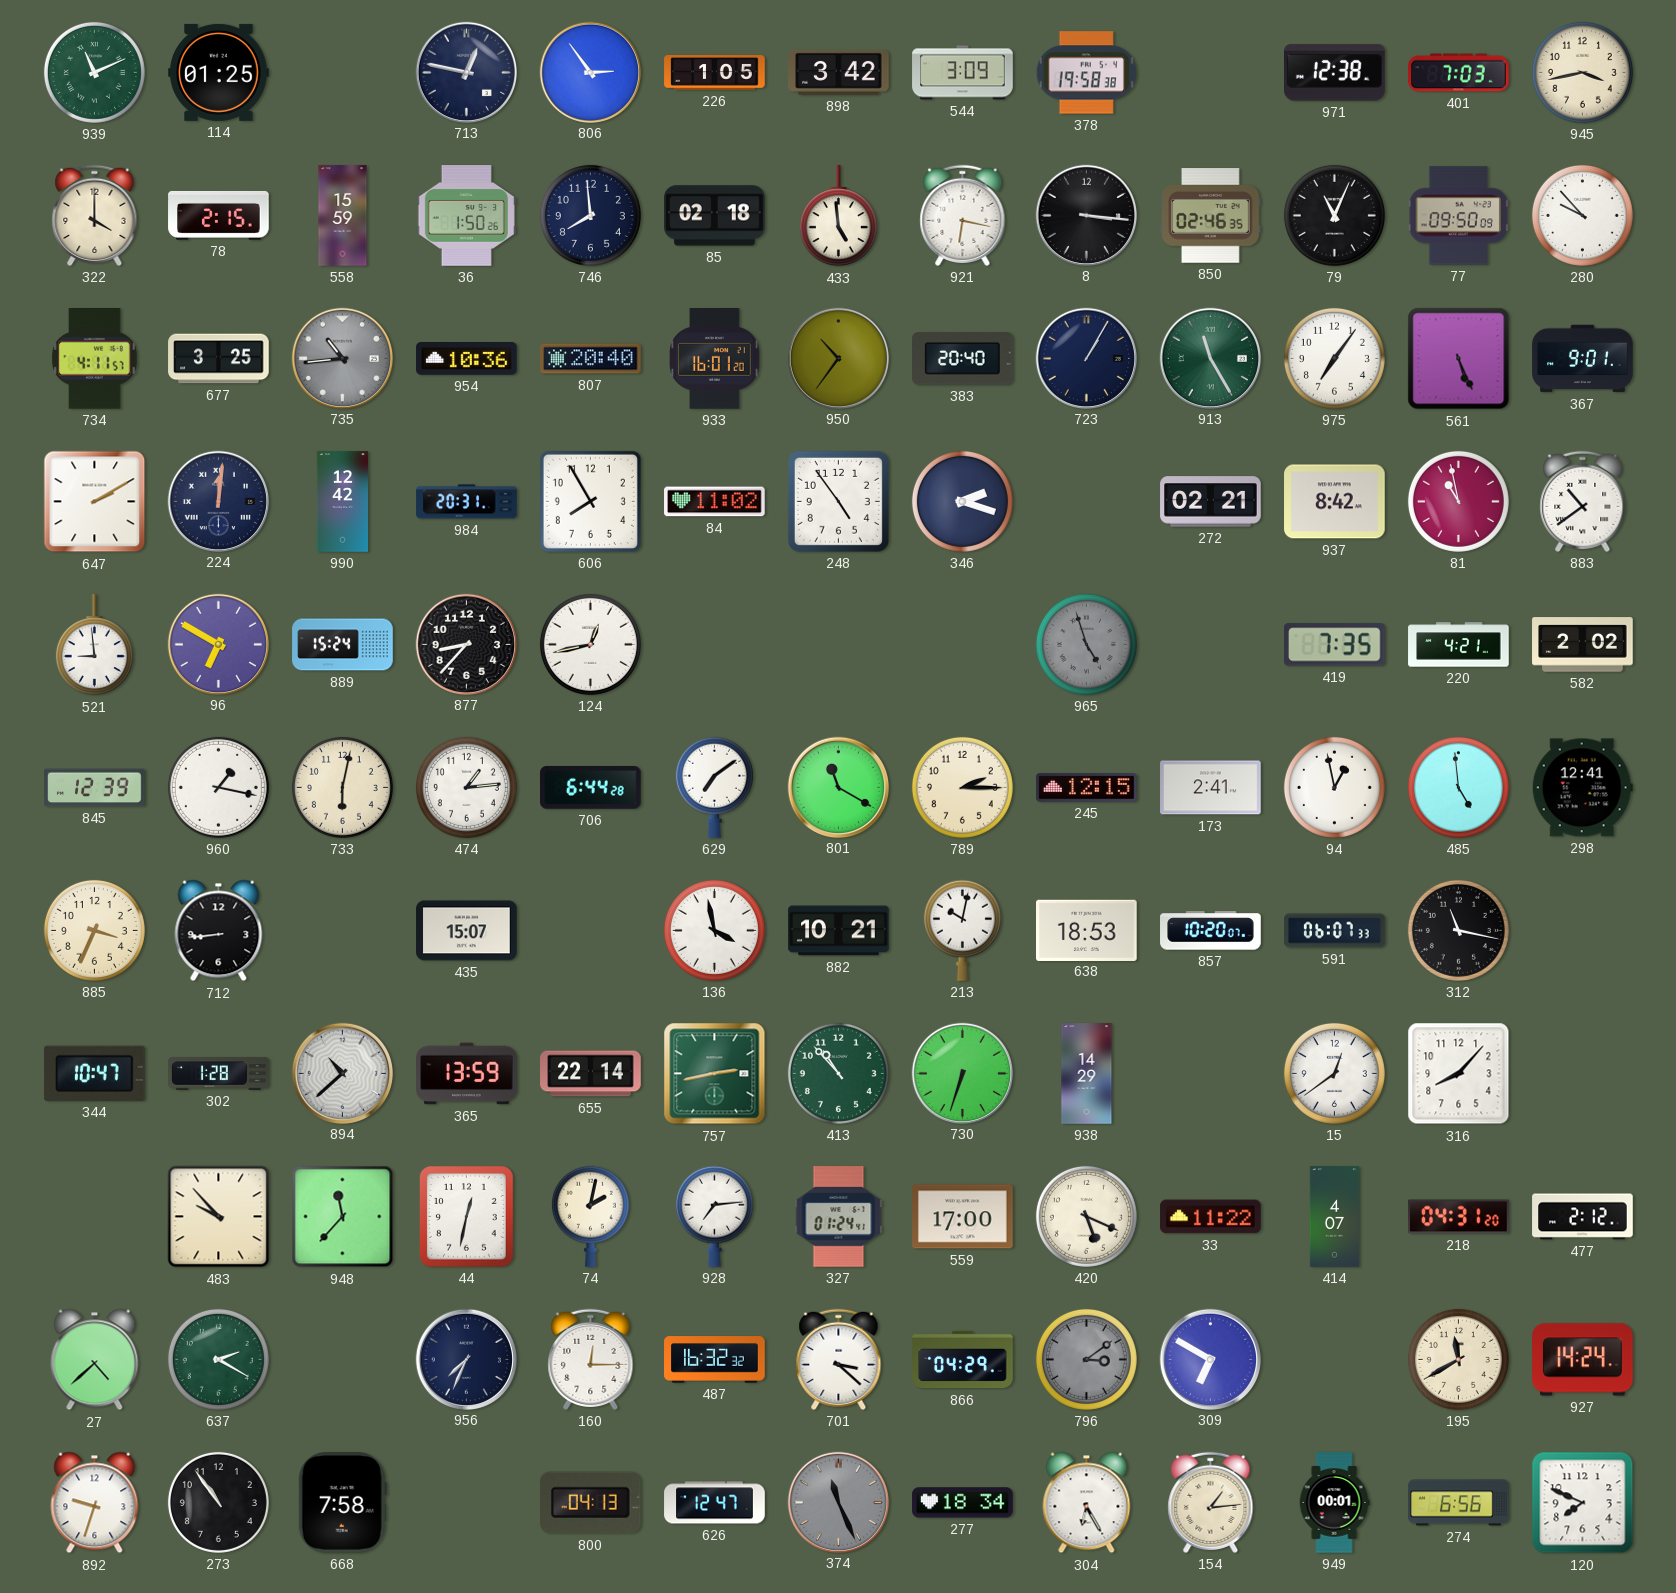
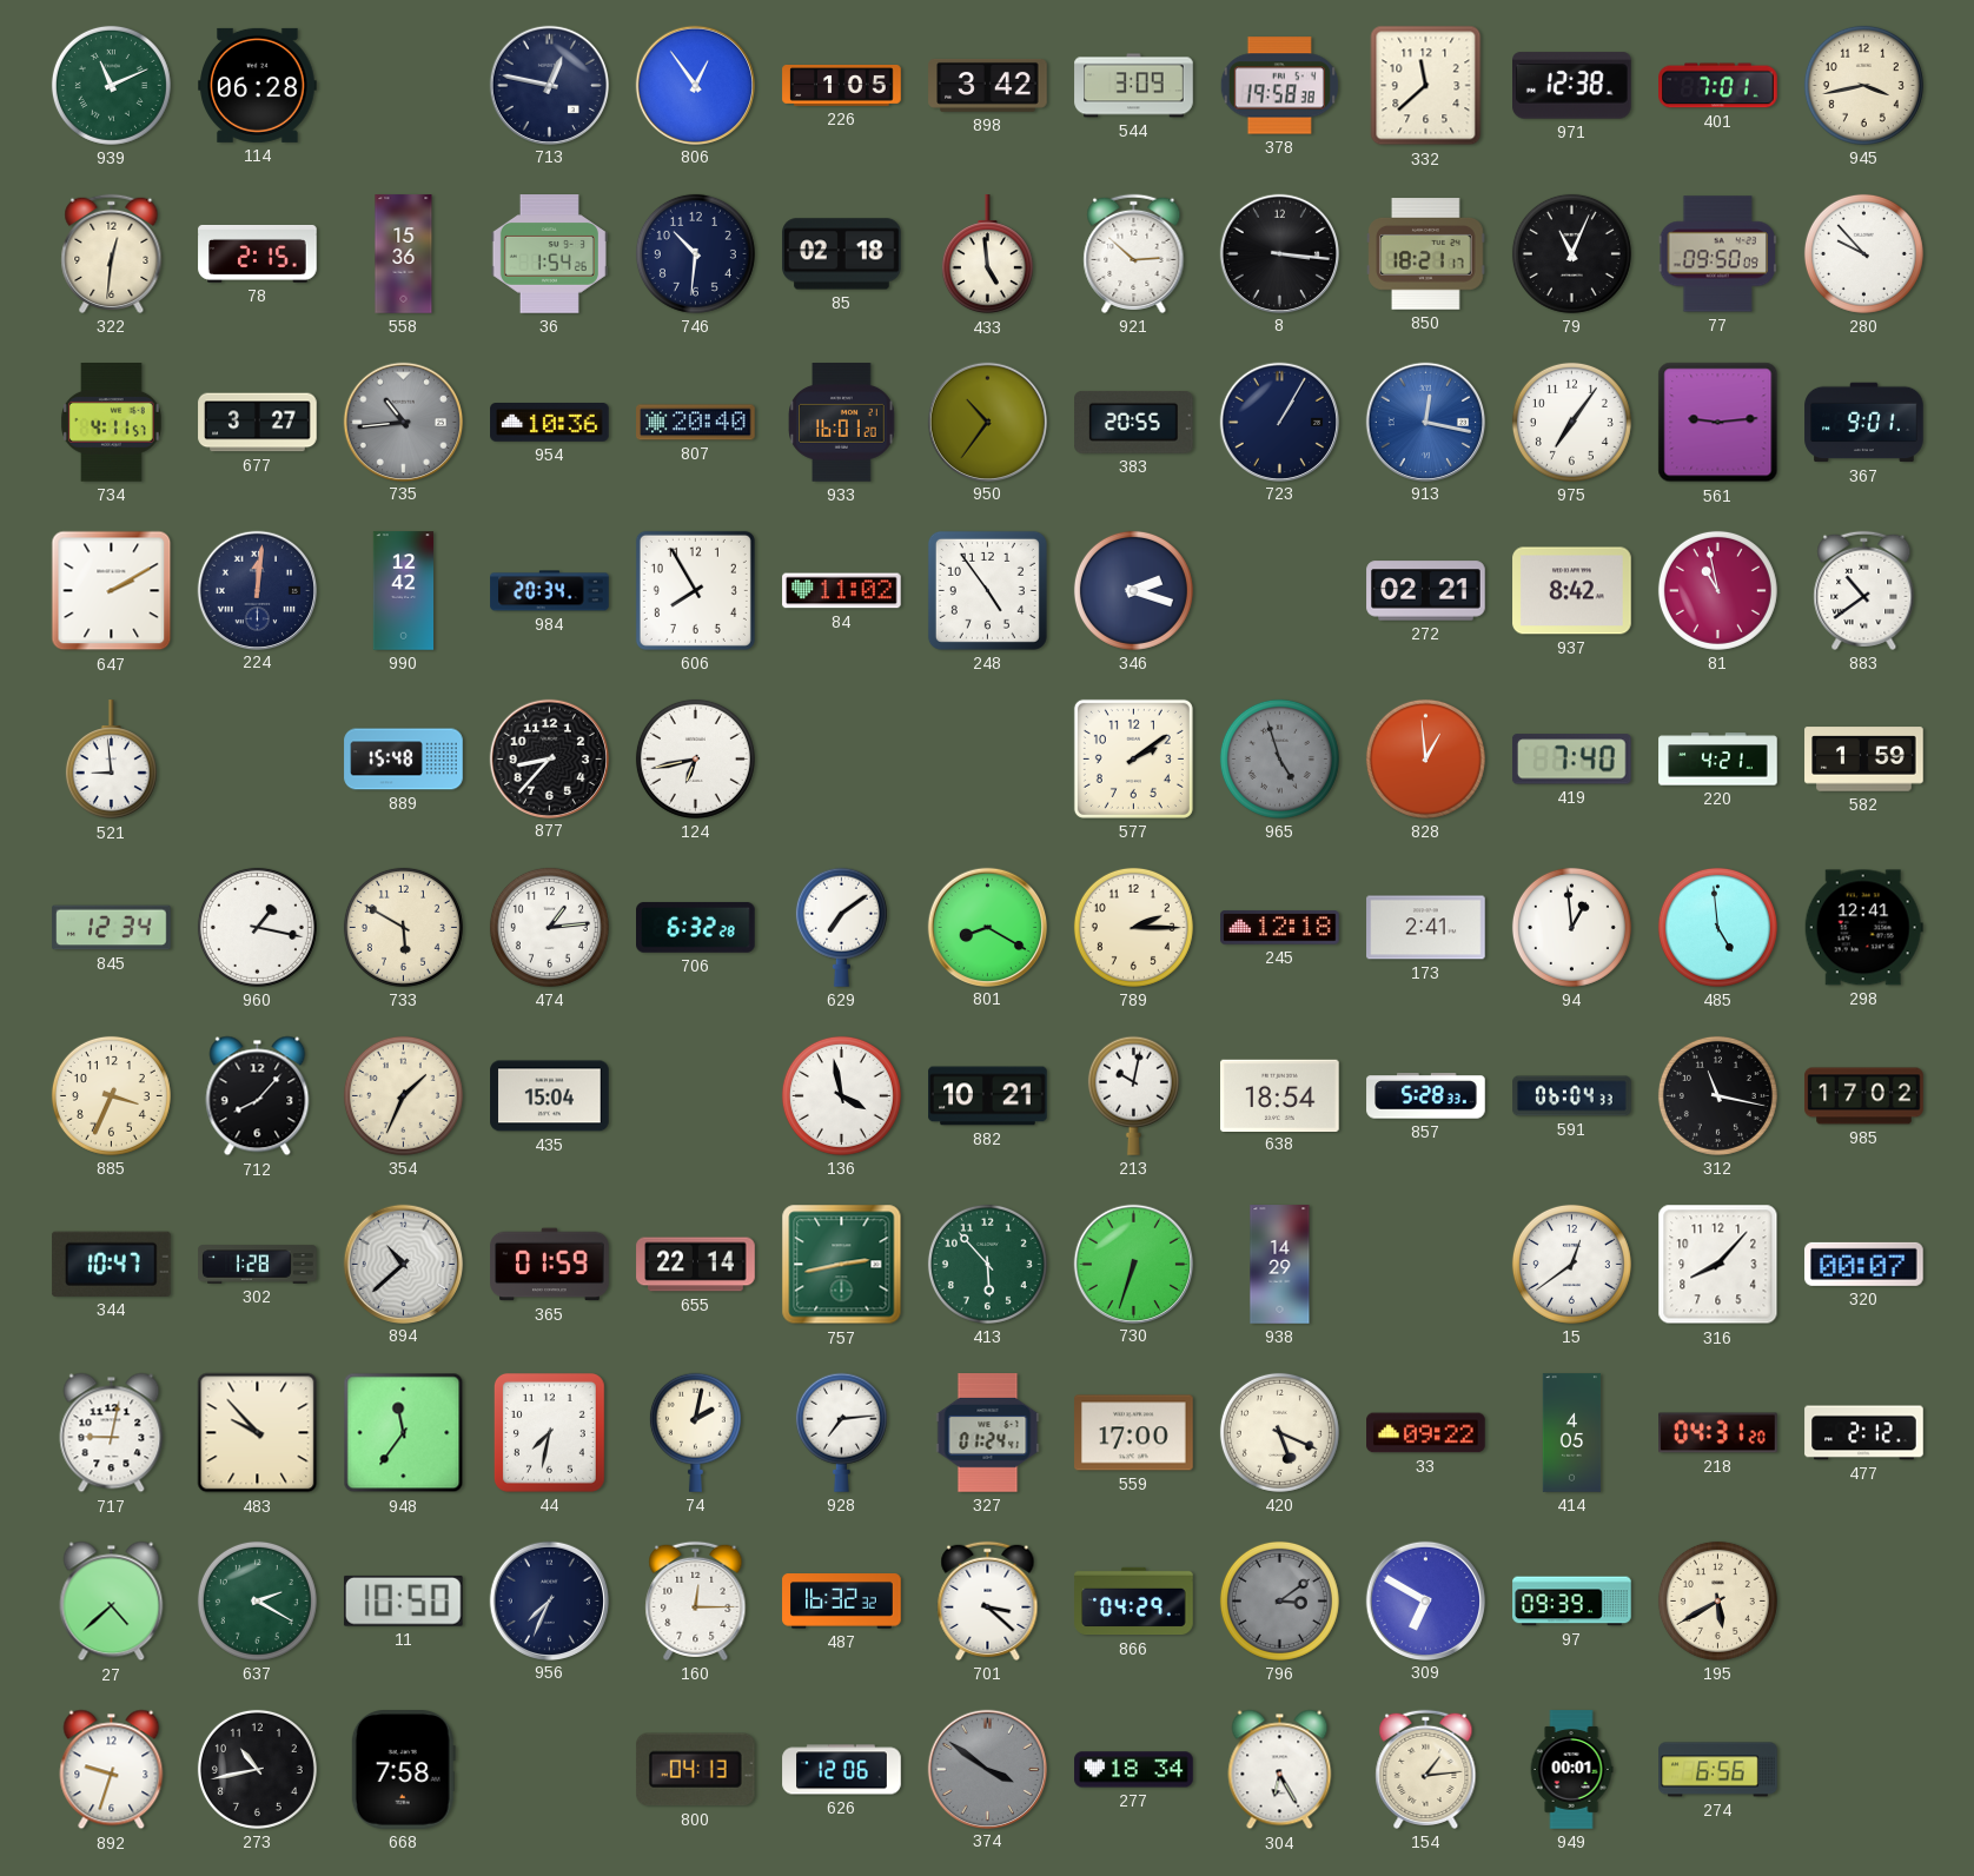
114: 01:25 -> 06:28 (258, 85)
806: 2:54 -> 12:54 (695, 85)
332: none -> 11:38 (1426, 86)
401: 7:03 -> 7:01 (1718, 86)
322: 4:00 -> 12:31 (112, 253)
558: 15:59 -> 15:36 (404, 254)
36: 1:50 -> 1:54 (549, 254)
746: 7:59 -> 10:31 (695, 253)
921: 6:17 -> 2:52 (1134, 253)
850: 02:46 -> 18:21 (1426, 254)
677: 3:25 -> 3:27 (258, 423)
383: 20:40 -> 20:55 (1134, 423)
913: 11:25 -> 12:17 (1425, 422)
913 dial: green -> blue (1425, 422)
561: 5:26 -> 9:14 (1718, 423)
984: 20:31 -> 20:34 (550, 591)
96: 6:50 -> none (218, 644)
889: 15:24 -> 15:48 (404, 760)
124: 12:43 -> 6:43 (695, 758)
577: none -> 2:09 (1133, 758)
828: none -> 12:59 (1425, 758)
419: 7:35 -> 7:40 (1571, 760)
582: 2:02 -> 1:59 (1864, 760)
845: 12:39 -> 12:34 (112, 928)
733: 6:02 -> 5:50 (403, 927)
706: 6:44 -> 6:32 (696, 928)
801: 11:20 -> 8:20 (987, 927)
245: 12:15 -> 12:18 (1280, 928)
94: 12:58 -> 12:59 (1571, 927)
712: 8:44 -> 8:07 (258, 1096)
354: none -> 1:34 (403, 1095)
435: 15:07 -> 15:04 (550, 1096)
638: 18:53 -> 18:54 (1280, 1095)
857: 10:20 -> 5:28 (1426, 1096)
591: 06:07 -> 06:04 (1572, 1096)
985: none -> 17:02 (1864, 1096)
365: 13:59 -> 01:59 (550, 1265)
413: 10:53 -> 5:53 (987, 1264)
320: none -> 00:07 (1864, 1264)
717: none -> 9:02 (112, 1433)
948: 11:37 -> 11:36 (404, 1433)
44: 12:32 -> 7:32 (549, 1432)
33: 11:22 -> 09:22 (1426, 1433)
414: 4:07 -> 4:05 (1572, 1433)
11: none -> 10:50 (403, 1600)
97: none -> 09:39 (1572, 1602)
195: 11:40 -> 5:40 (1717, 1600)
927: 14:24 -> none (1583, 1360)
273: 10:54 -> 10:43 (257, 1769)
626: 12:47 -> 12:06 (842, 1770)
374: 11:26 -> 3:51 (987, 1769)
120: 7:49 -> none (1583, 1503)
